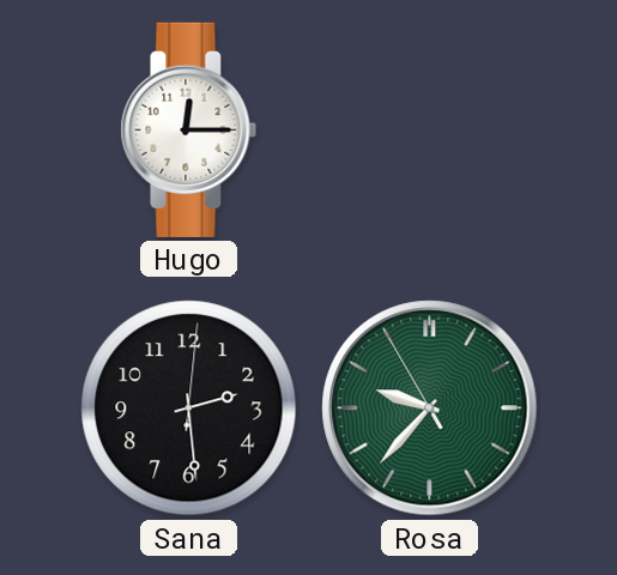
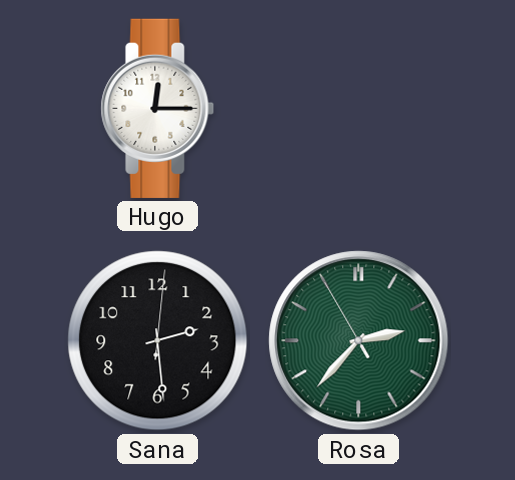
Rosa: 9:36 -> 2:36 (359, 341)
